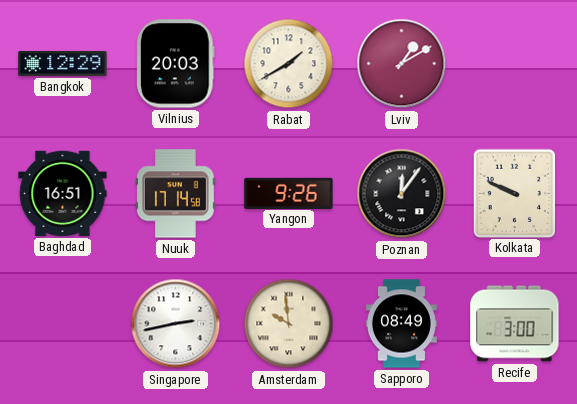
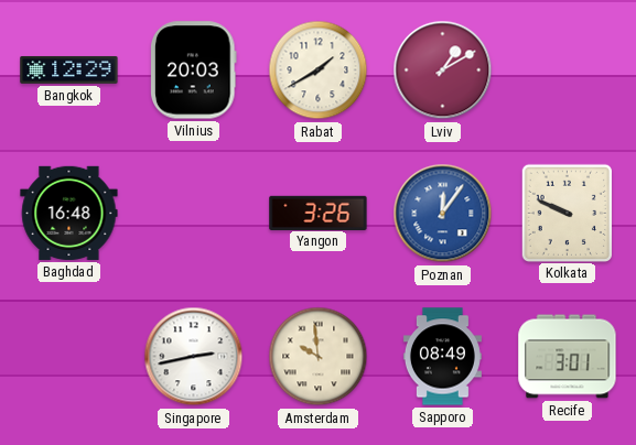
Baghdad: 16:51 -> 16:48 (69, 213)
Nuuk: 17:14 -> none (176, 194)
Yangon: 9:26 -> 3:26 (319, 213)
Poznan dial: black -> blue (443, 214)
Recife: 3:00 -> 3:01 (568, 357)
